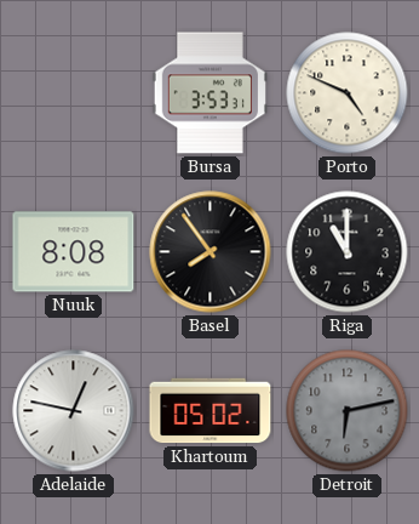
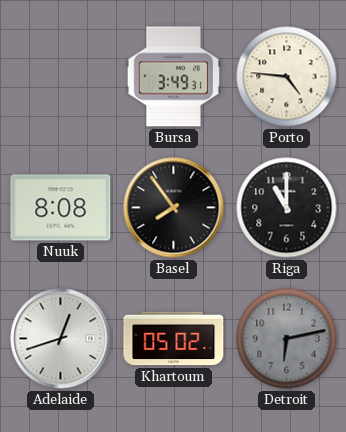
Bursa: 3:53 -> 3:49 (173, 77)
Porto: 4:49 -> 4:46 (287, 77)
Adelaide: 12:47 -> 12:42 (61, 339)
